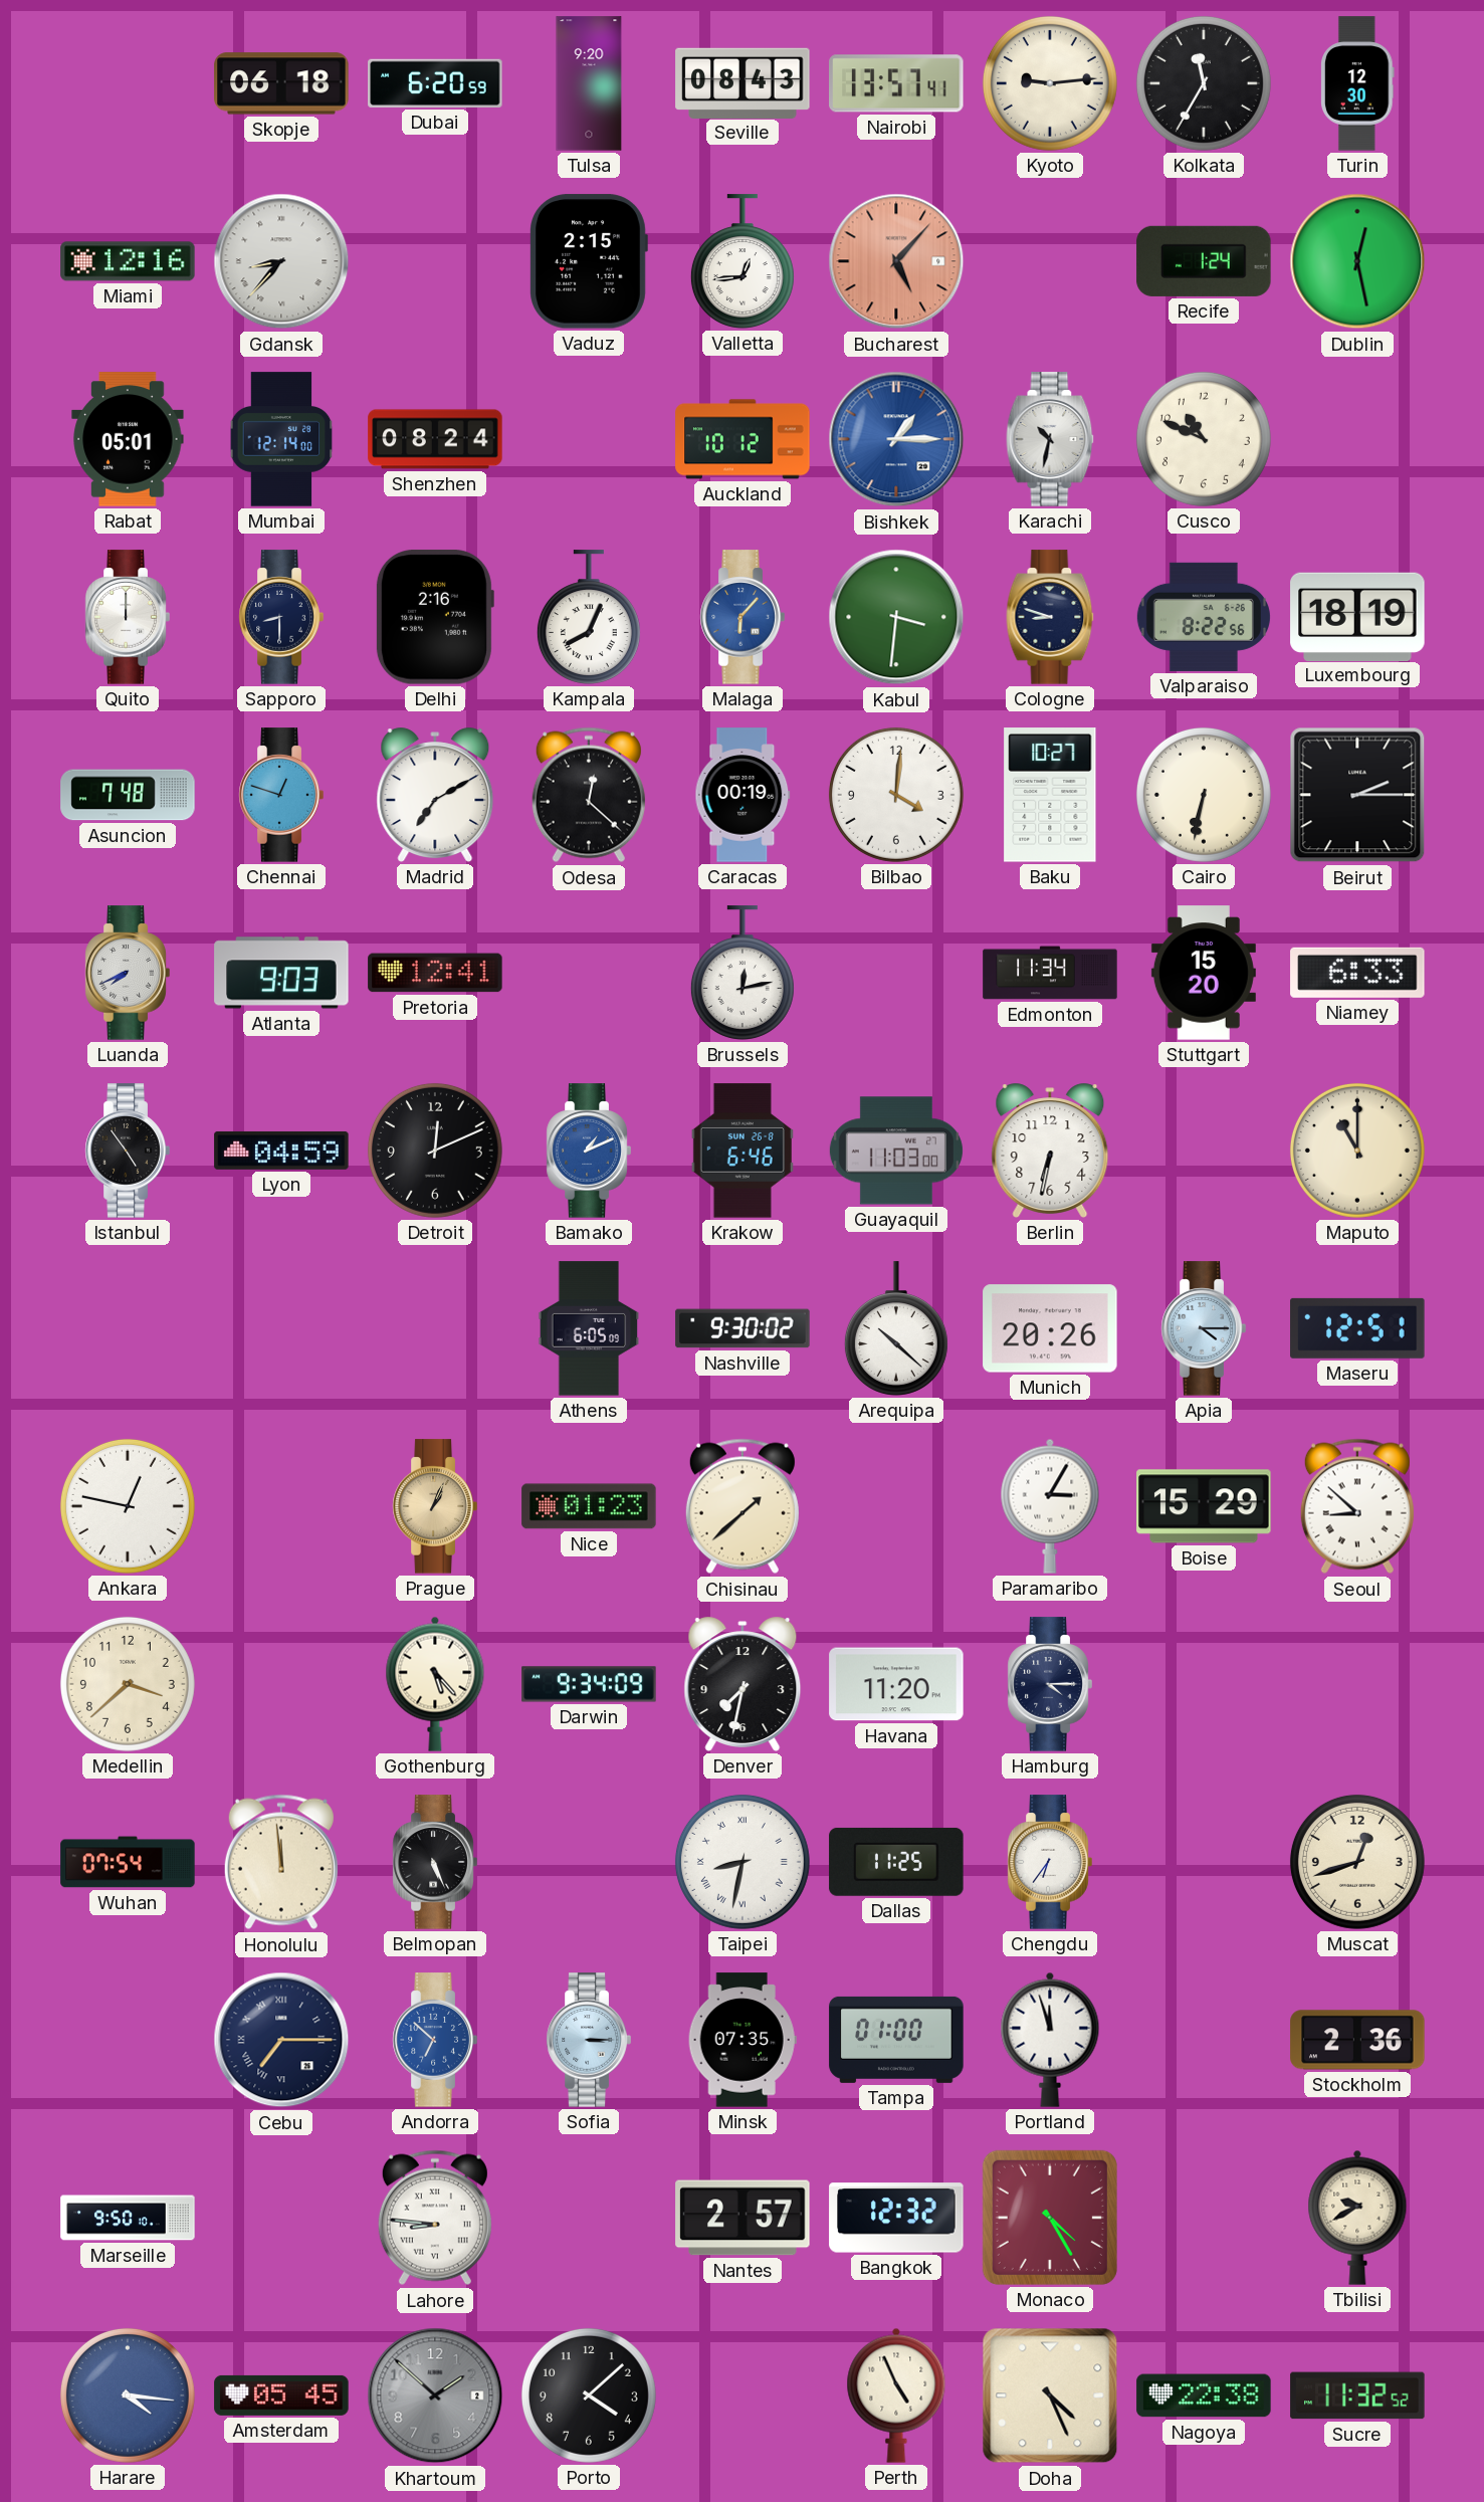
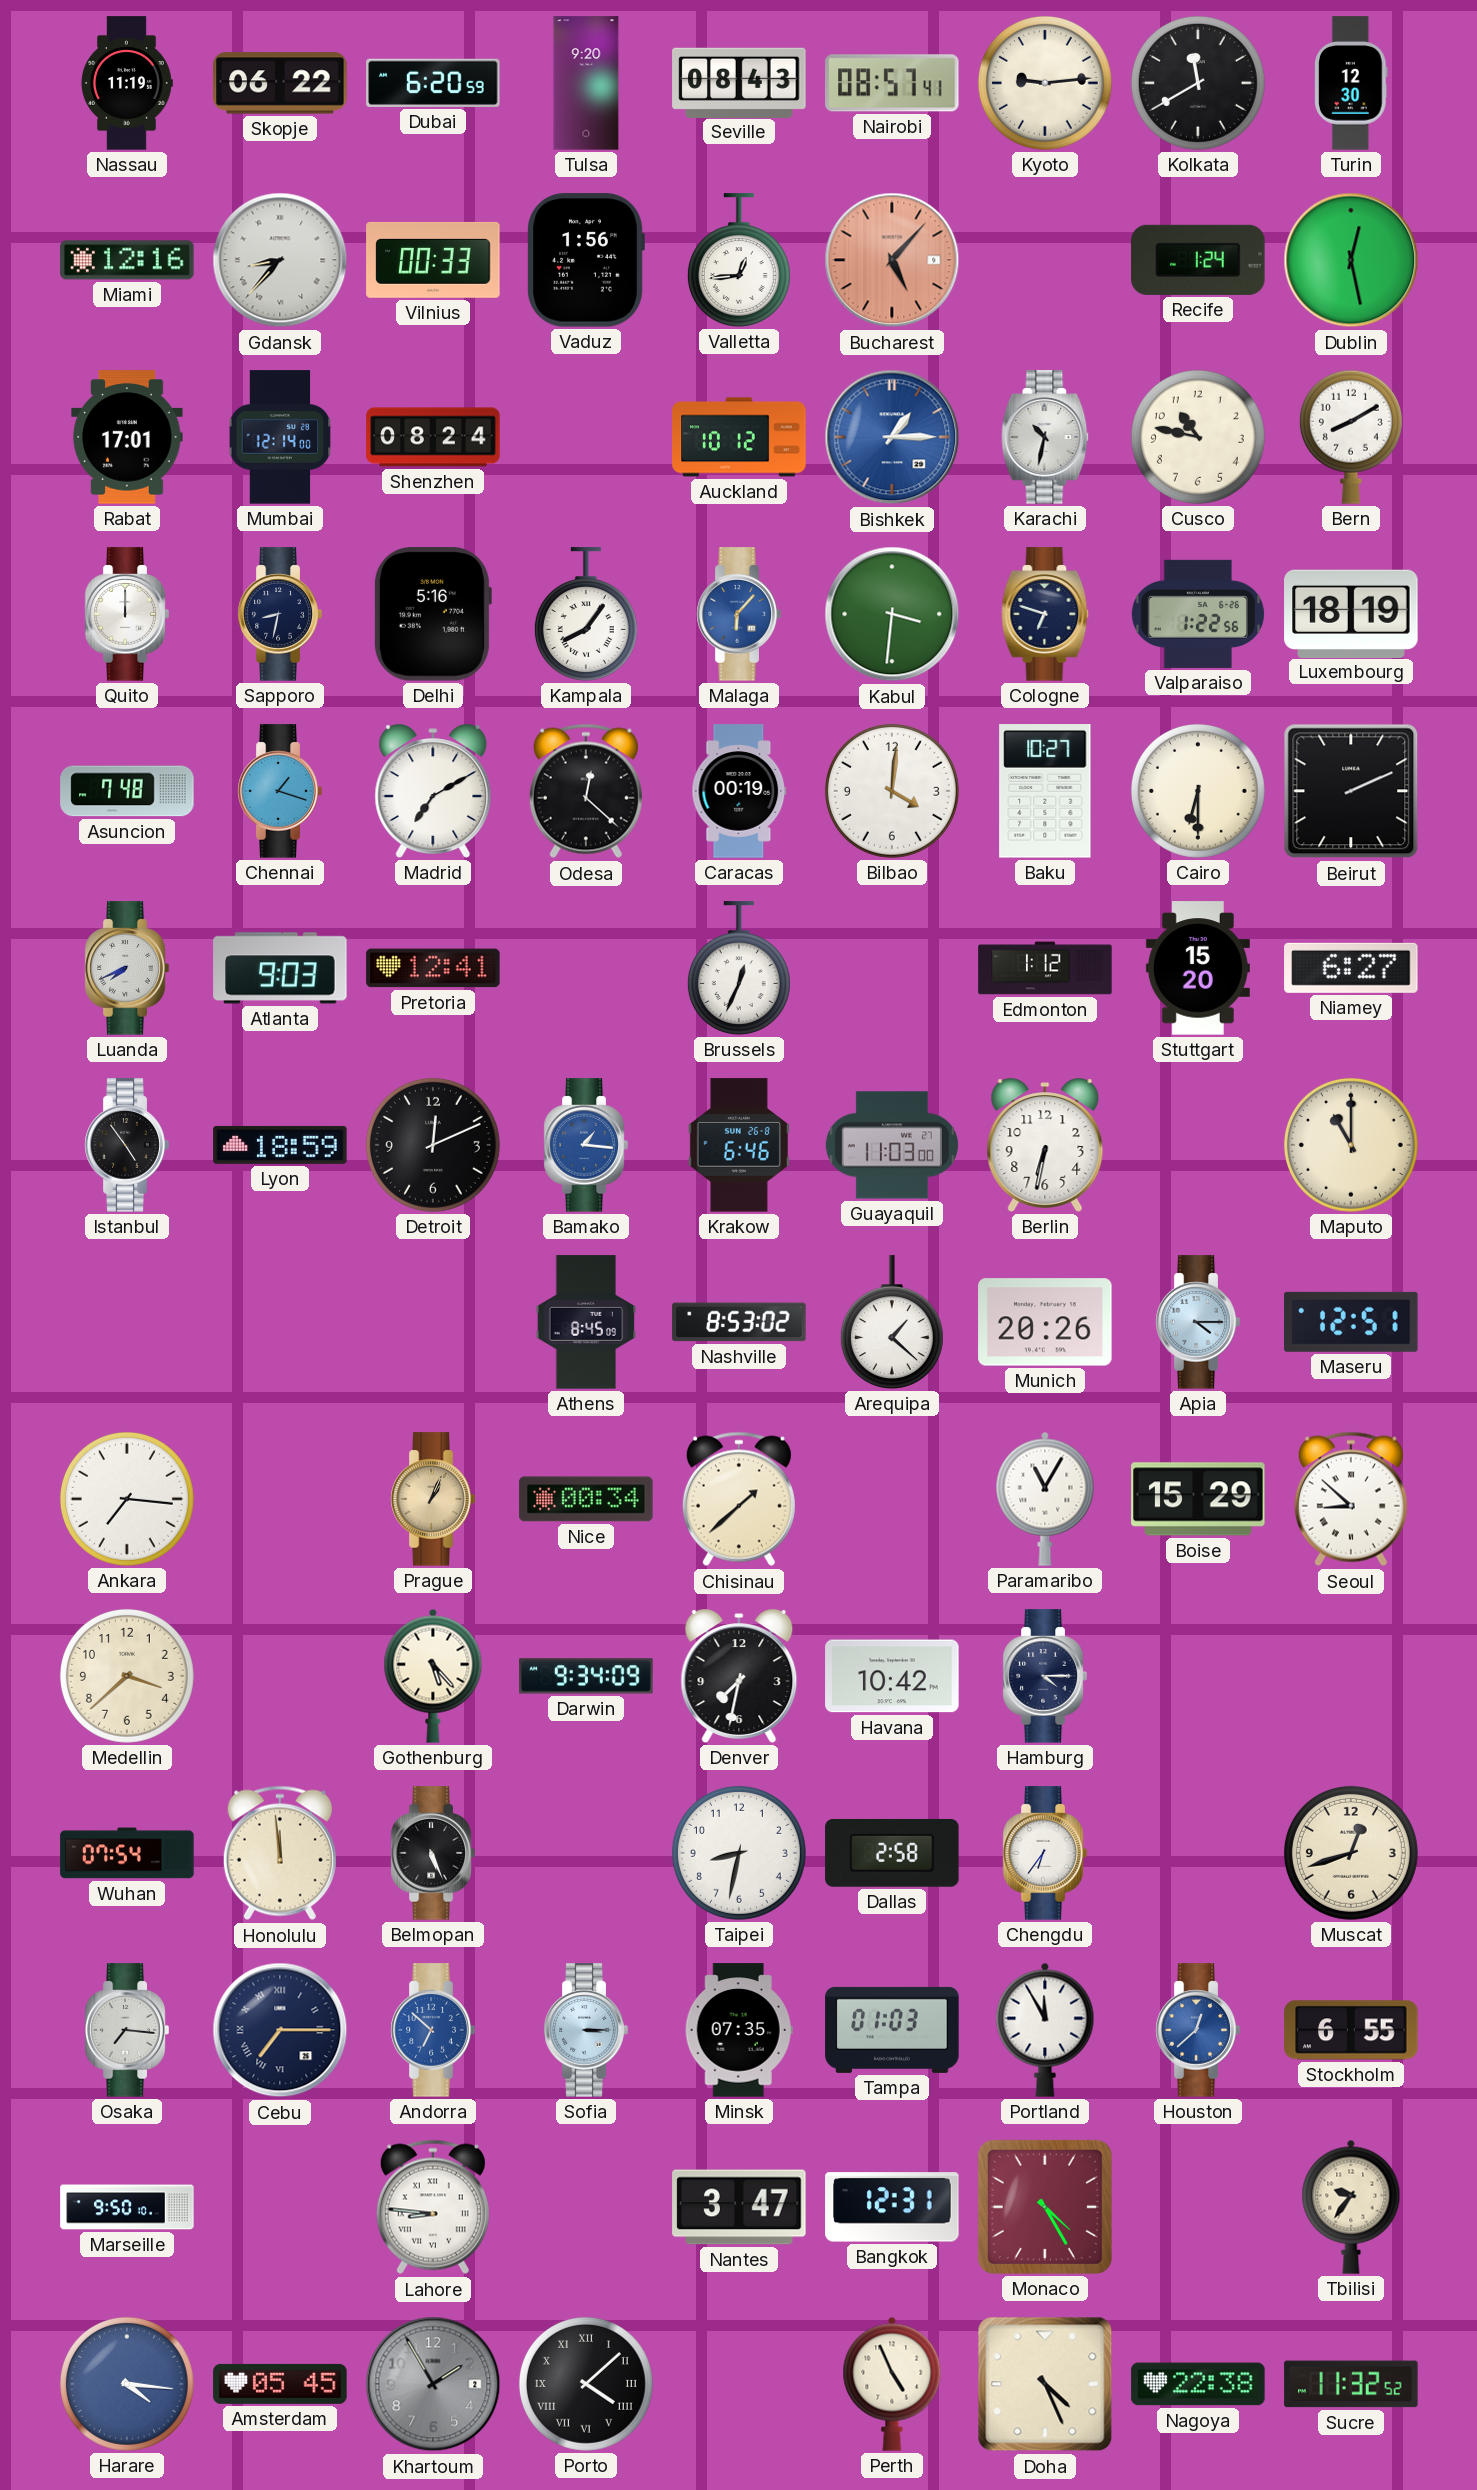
Nassau: none -> 11:19 (127, 83)
Skopje: 06:18 -> 06:22 (280, 83)
Nairobi: 13:57 -> 08:57 (892, 83)
Kolkata: 11:35 -> 11:40 (1198, 83)
Vilnius: none -> 00:33 (433, 260)
Vaduz: 2:15 -> 1:56 (586, 260)
Rabat: 05:01 -> 17:01 (127, 437)
Cusco: 10:49 -> 10:47 (1198, 437)
Bern: none -> 8:10 (1351, 437)
Sapporo: 8:30 -> 8:32 (280, 614)
Delhi: 2:16 -> 5:16 (432, 614)
Kampala: 8:04 -> 8:06 (586, 614)
Cologne: 8:48 -> 6:48 (1045, 614)
Valparaiso: 8:22 -> 1:22 (1198, 614)
Chennai: 12:48 -> 1:18 (280, 791)
Cairo: 6:32 -> 6:30 (1198, 791)
Beirut: 2:15 -> 2:11 (1351, 791)
Brussels: 12:13 -> 12:34 (739, 968)
Edmonton: 11:34 -> 1:12 (1045, 968)
Niamey: 6:33 -> 6:27 (1351, 968)
Lyon: 04:59 -> 18:59 (280, 1145)
Bamako: 1:11 -> 1:16 (586, 1145)
Athens: 6:05 -> 8:45 (586, 1322)
Nashville: 9:30 -> 8:53 (739, 1322)
Arequipa: 10:22 -> 1:22 (892, 1322)
Ankara: 12:47 -> 7:16 (127, 1499)
Nice: 01:23 -> 00:34 (586, 1499)
Paramaribo: 3:05 -> 11:05 (1045, 1499)
Havana: 11:20 -> 10:42 (892, 1676)
Taipei numerals: Roman -> Arabic (739, 1853)
Dallas: 11:25 -> 2:58 (892, 1853)
Osaka: none -> 7:16 (127, 2030)
Tampa: 01:00 -> 01:03 (892, 2030)
Portland: 11:57 -> 11:55 (1045, 2030)
Houston: none -> 12:38 (1198, 2030)
Stockholm: 2:36 -> 6:55 (1351, 2030)
Nantes: 2:57 -> 3:47 (739, 2207)
Bangkok: 12:32 -> 12:31 (892, 2207)
Tbilisi: 9:40 -> 9:36 (1351, 2207)
Khartoum: 1:52 -> 1:55 (433, 2384)
Porto numerals: Arabic -> Roman (586, 2384)
